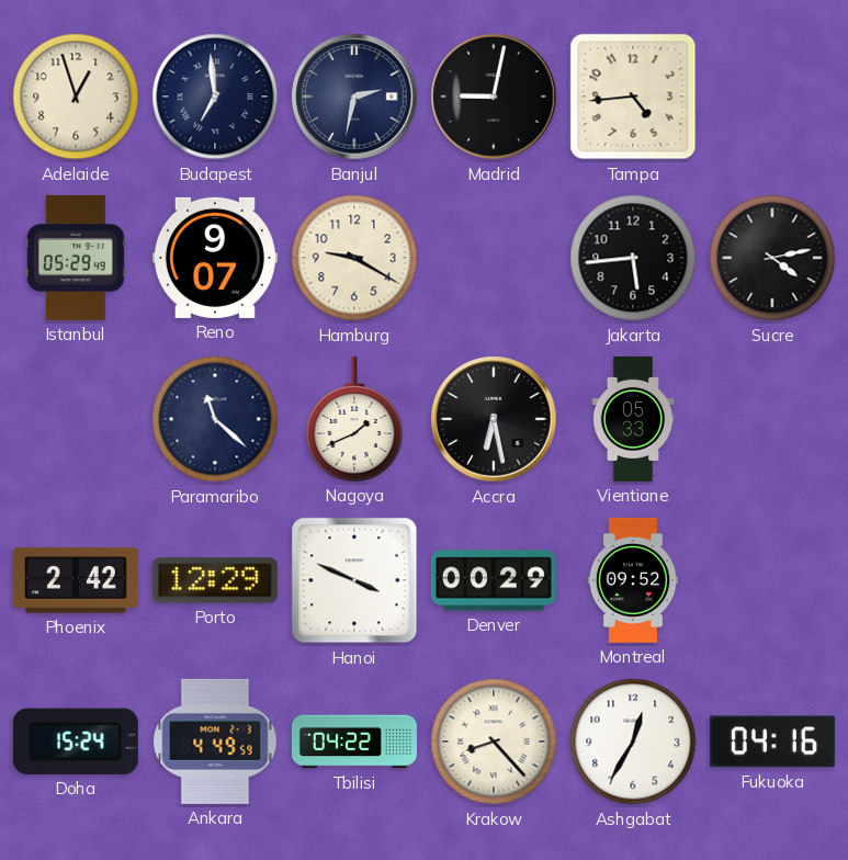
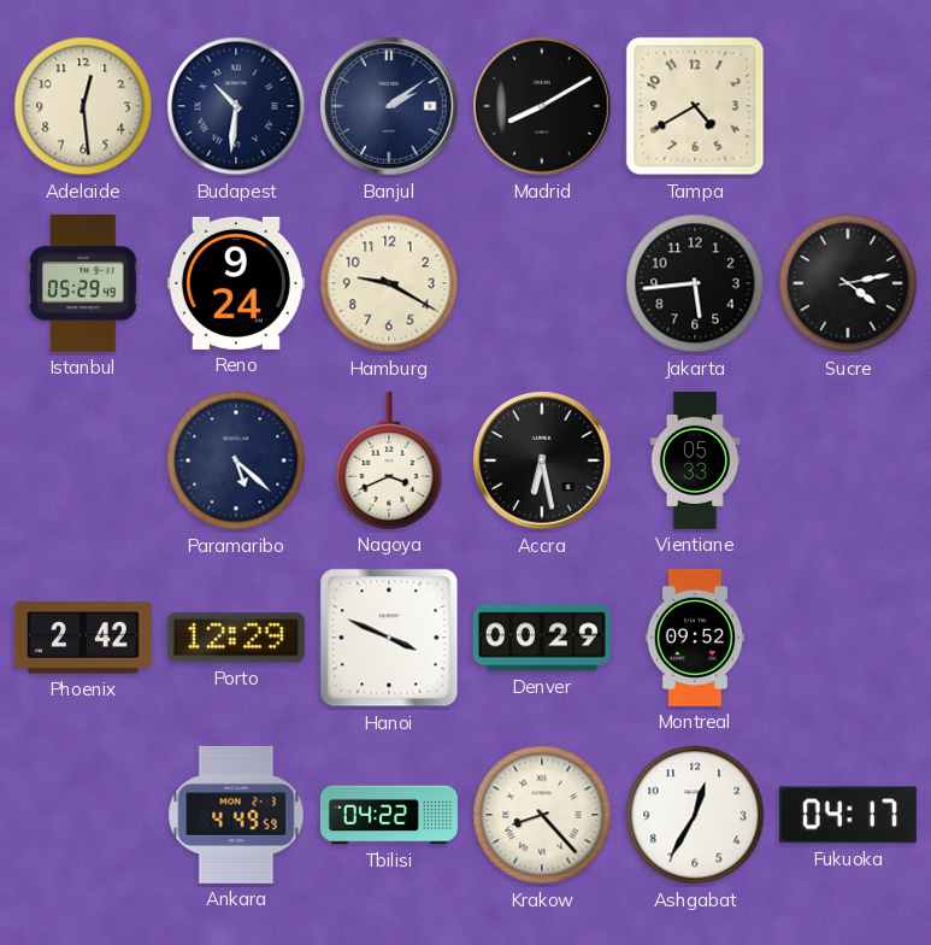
Adelaide: 12:57 -> 12:29 (83, 106)
Budapest: 6:59 -> 10:31 (236, 106)
Banjul: 2:32 -> 2:09 (389, 106)
Madrid: 9:02 -> 8:10 (542, 106)
Tampa: 4:44 -> 4:40 (695, 106)
Reno: 9:07 -> 9:24 (236, 283)
Paramaribo: 11:22 -> 5:22 (236, 460)
Nagoya: 1:41 -> 3:41 (389, 460)
Doha: 15:24 -> none (76, 742)
Fukuoka: 04:16 -> 04:17 (848, 815)
